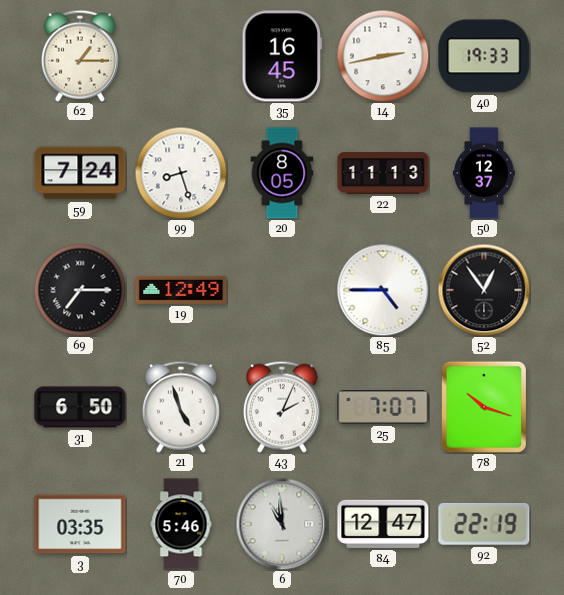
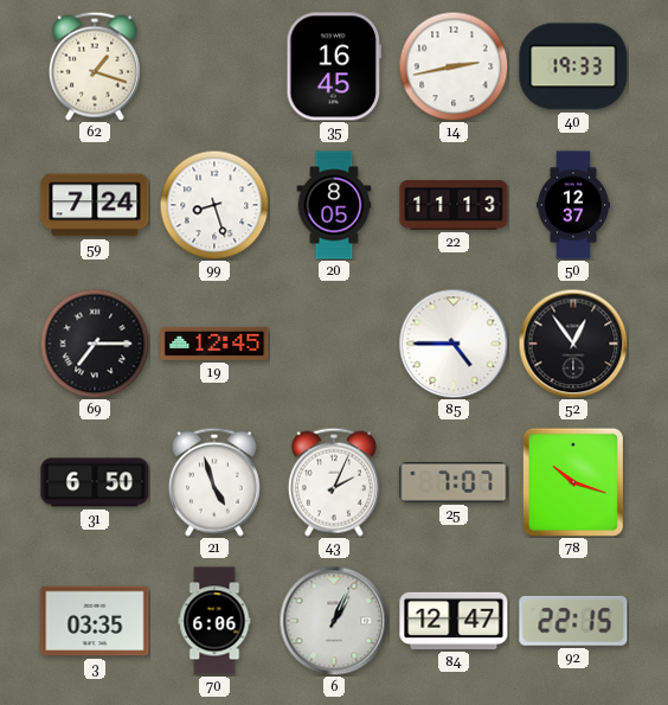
62: 1:15 -> 1:18 (95, 66)
19: 12:49 -> 12:45 (214, 344)
70: 5:46 -> 6:06 (214, 621)
6: 10:59 -> 1:04 (334, 621)
92: 22:19 -> 22:15 (573, 621)
